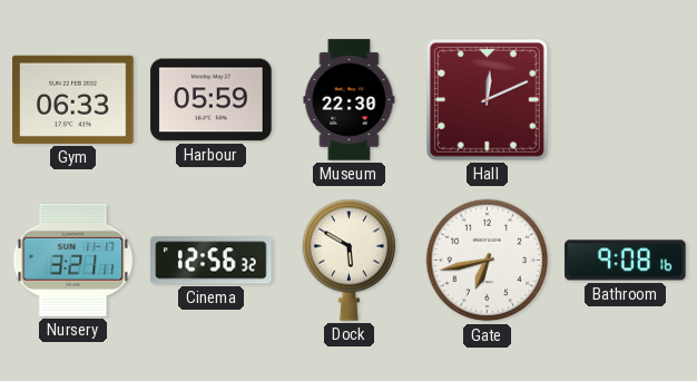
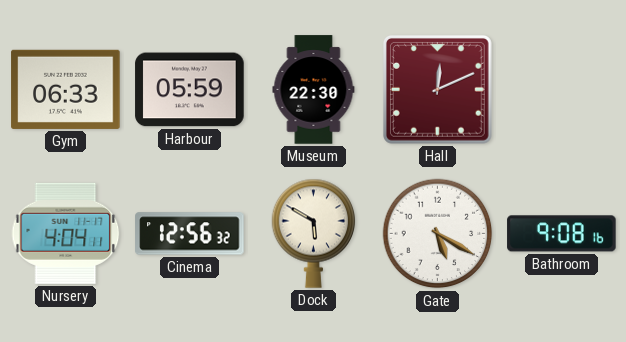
Nursery: 3:21 -> 4:04 (66, 233)
Gate: 6:43 -> 5:20 (438, 234)
